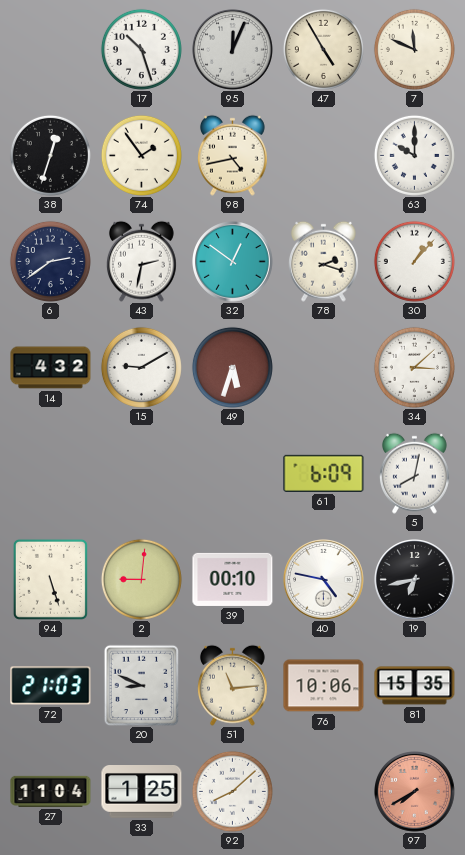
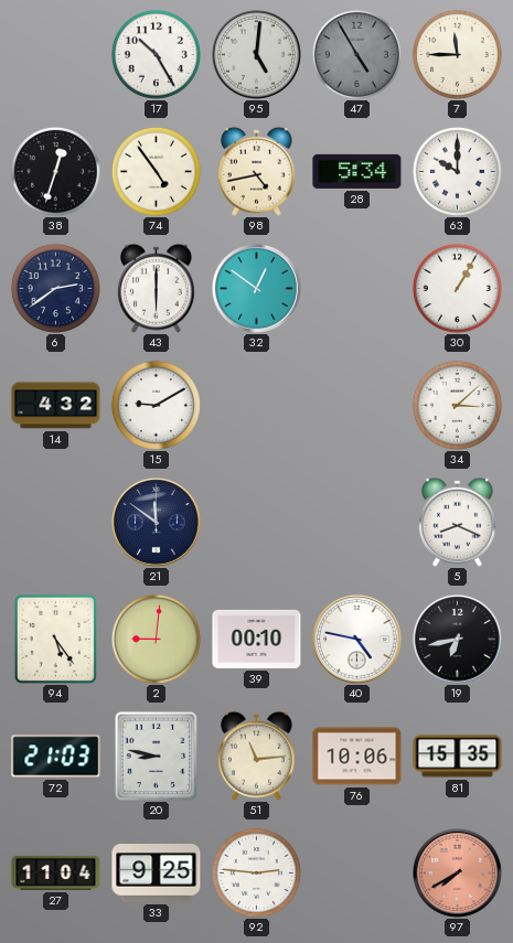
17: 10:27 -> 10:25 (156, 54)
95: 12:04 -> 5:01 (257, 55)
47 dial: cream -> grey (356, 54)
7: 11:49 -> 11:45 (457, 54)
74: 1:54 -> 4:54 (156, 171)
28: none -> 5:34 (357, 171)
43: 2:32 -> 6:00 (156, 288)
78: 2:18 -> none (323, 261)
30: 1:07 -> 1:05 (457, 288)
49: 5:33 -> none (232, 367)
21: none -> 11:51 (157, 523)
61: 6:09 -> none (324, 473)
5: 8:02 -> 8:19 (457, 522)
94: 5:27 -> 5:24 (55, 639)
20: 8:49 -> 8:47 (157, 756)
33: 1:25 -> 9:25 (157, 874)
92: 8:08 -> 2:46 (256, 872)
